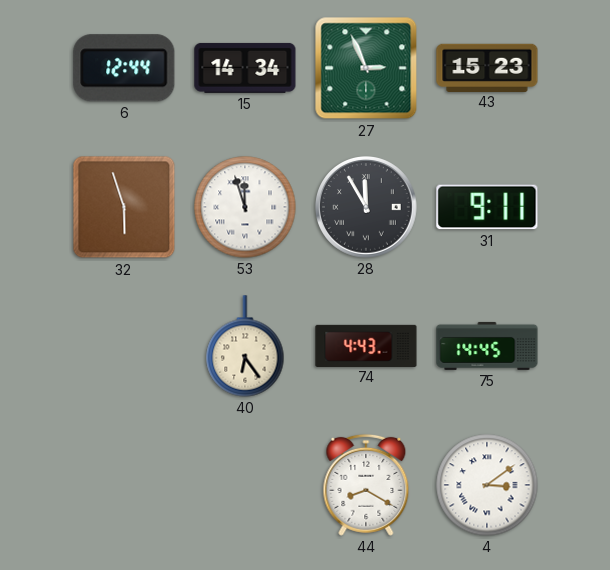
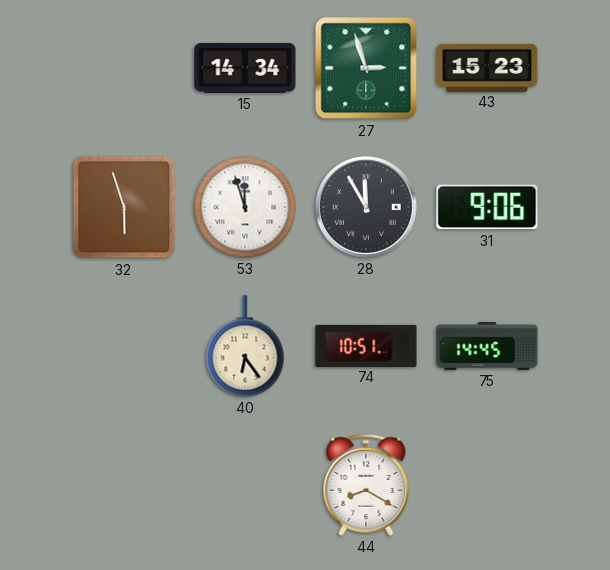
6: 12:44 -> none (124, 68)
27: 2:56 -> 2:57 (366, 68)
31: 9:11 -> 9:06 (487, 207)
74: 4:43 -> 10:51 (366, 345)
4: 3:09 -> none (487, 485)
